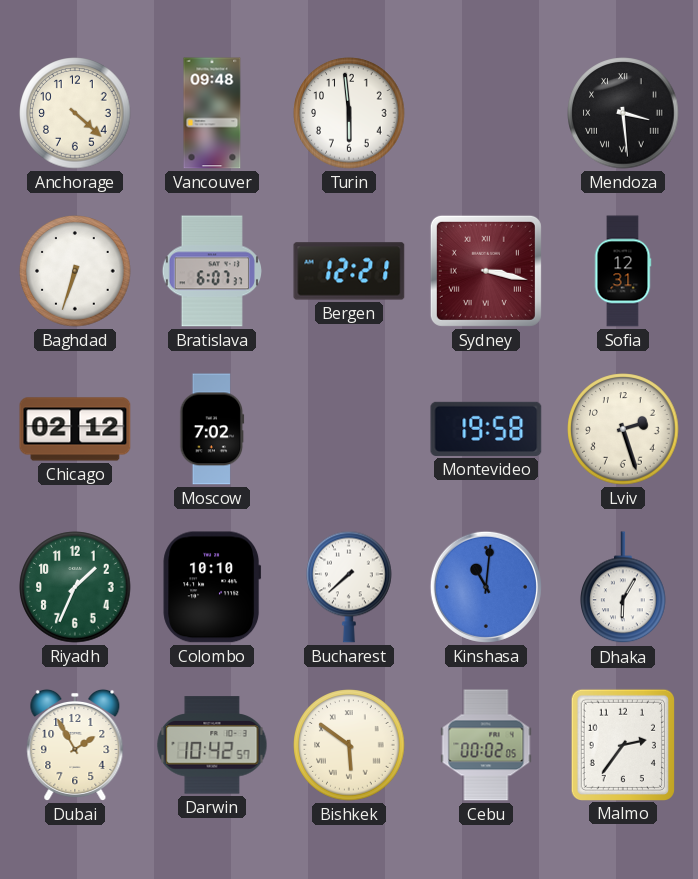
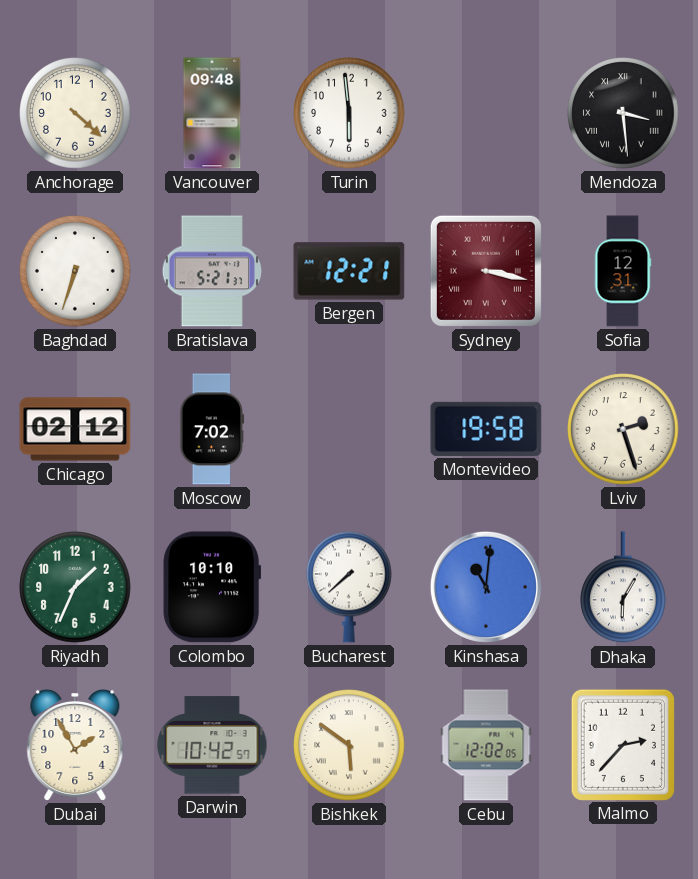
Bratislava: 6:07 -> 5:21 (211, 271)
Cebu: 00:02 -> 12:02 (486, 745)
Malmo: 2:36 -> 2:37 (622, 744)
